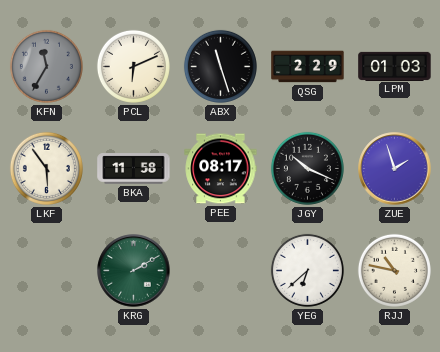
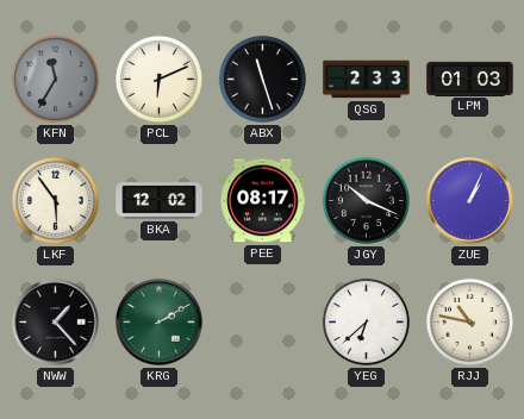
QSG: 2:29 -> 2:33 (367, 80)
BKA: 11:58 -> 12:02 (160, 201)
ZUE: 1:57 -> 1:04 (470, 201)
NWW: none -> 1:23 (56, 323)
